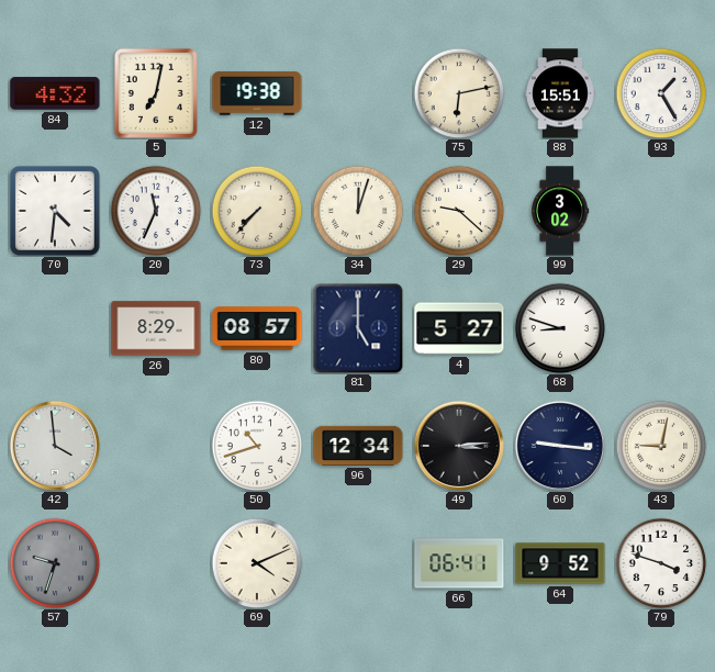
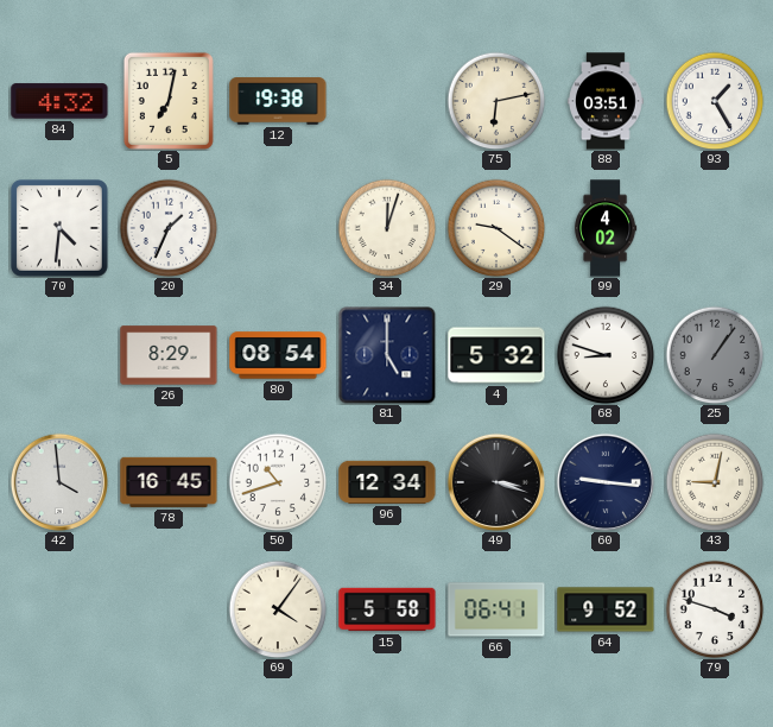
88: 15:51 -> 03:51 (606, 101)
20: 11:34 -> 1:34 (169, 228)
73: 7:37 -> none (257, 211)
29: 9:22 -> 9:21 (496, 228)
99: 3:02 -> 4:02 (606, 228)
80: 08:57 -> 08:54 (278, 355)
4: 5:27 -> 5:32 (496, 355)
25: none -> 1:06 (715, 355)
78: none -> 16:45 (169, 482)
49: 3:14 -> 3:18 (495, 481)
57: 9:33 -> none (55, 563)
69: 4:11 -> 4:06 (278, 609)
15: none -> 5:58 (387, 609)
